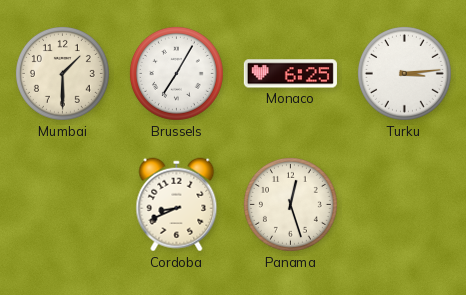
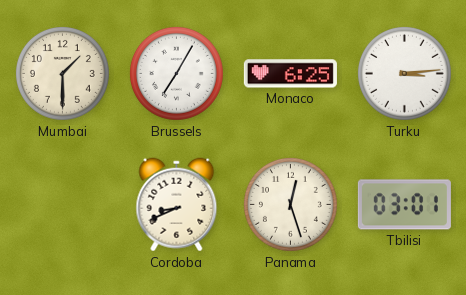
Tbilisi: none -> 03:01 (404, 205)
